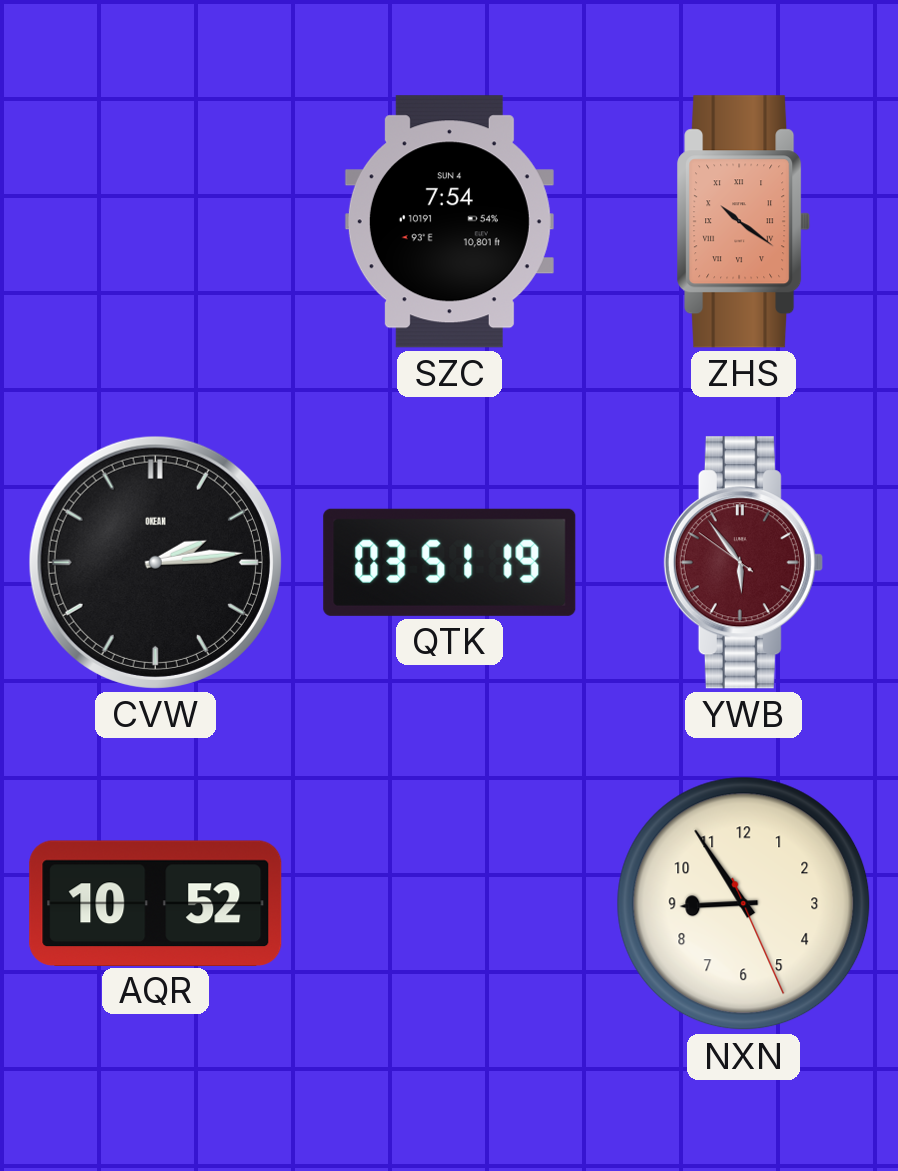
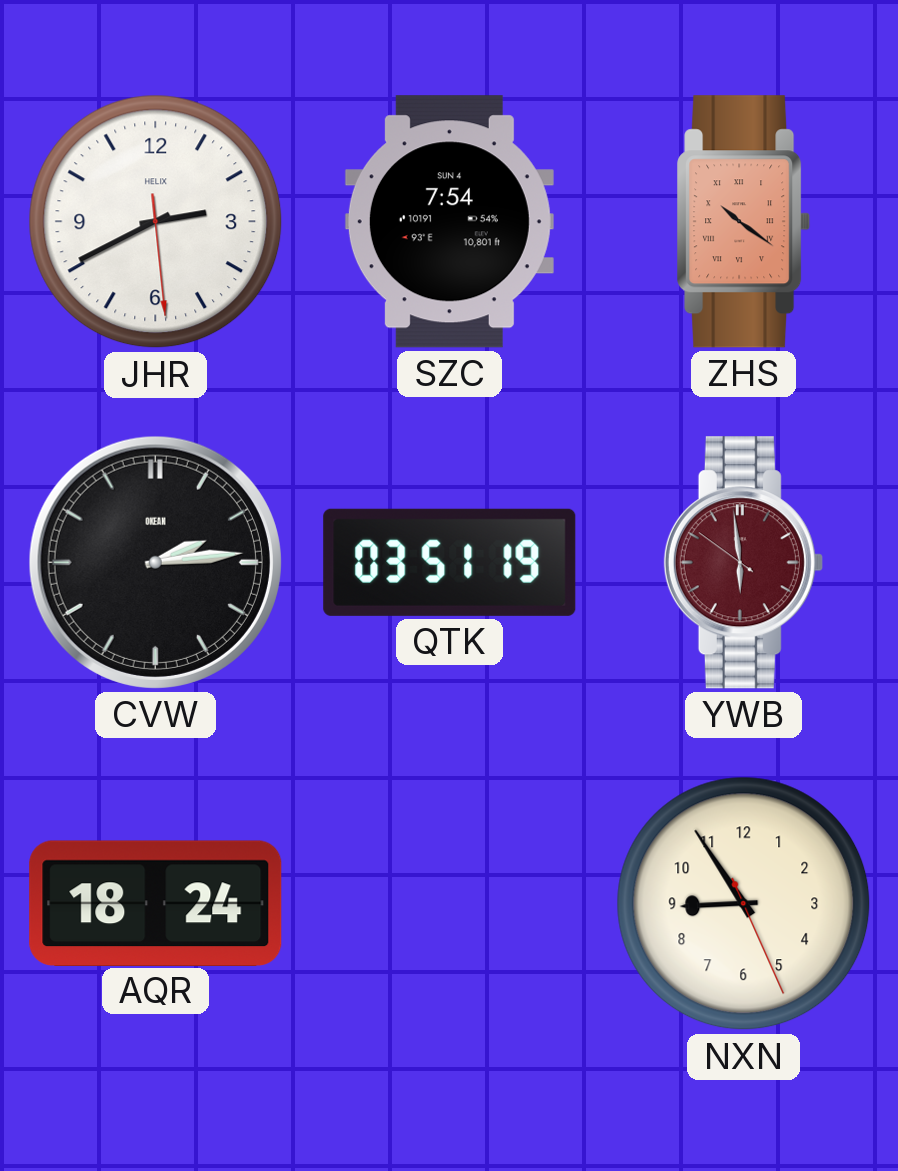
JHR: none -> 2:40 (156, 222)
YWB: 5:53 -> 5:58 (743, 563)
AQR: 10:52 -> 18:24 (156, 903)
